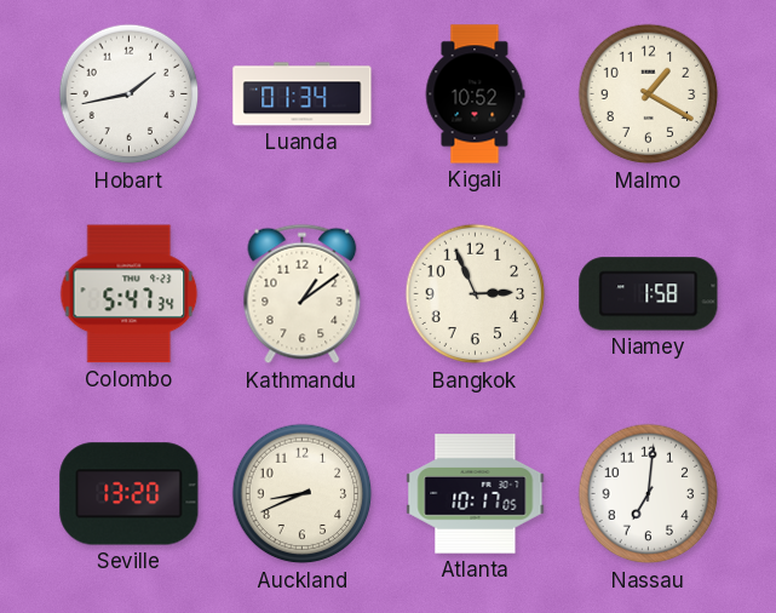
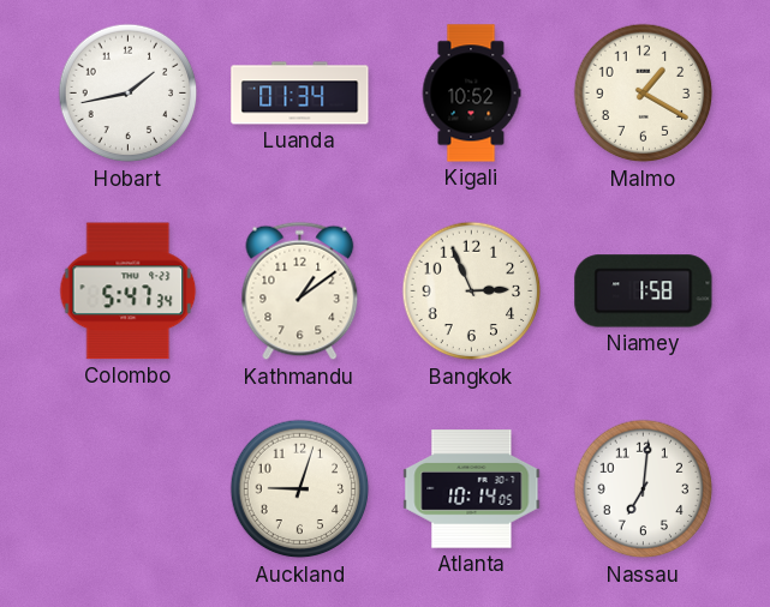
Seville: 13:20 -> none (130, 494)
Auckland: 8:41 -> 9:03 (300, 489)
Atlanta: 10:17 -> 10:14 (472, 489)
